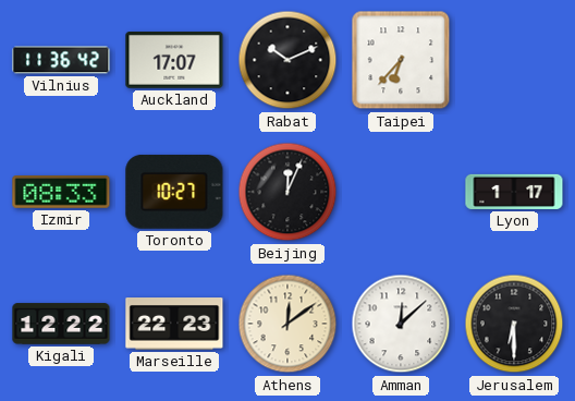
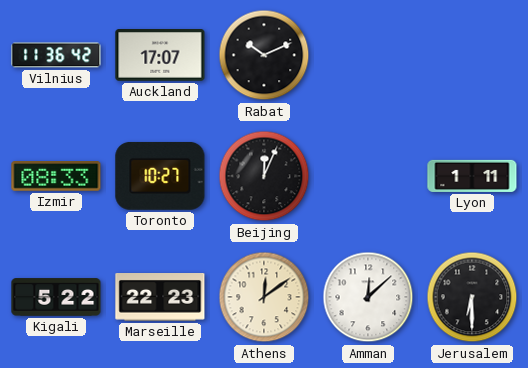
Taipei: 6:37 -> none (401, 60)
Lyon: 1:17 -> 1:11 (472, 176)
Kigali: 12:22 -> 5:22 (56, 297)
